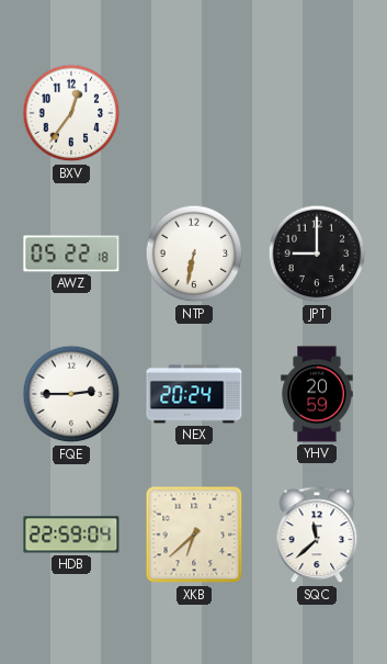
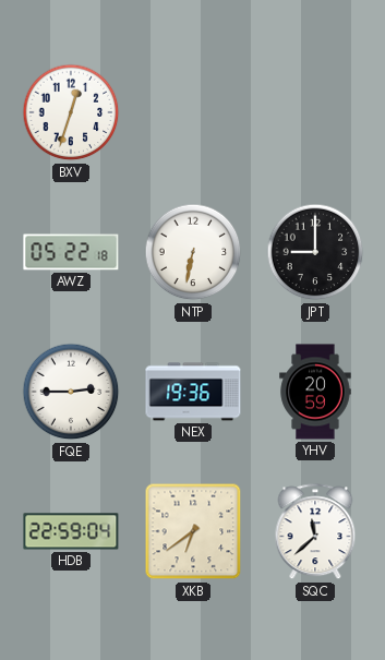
BXV: 12:36 -> 12:33 (71, 112)
NEX: 20:24 -> 19:36 (193, 392)
XKB: 6:38 -> 6:39 (193, 531)
